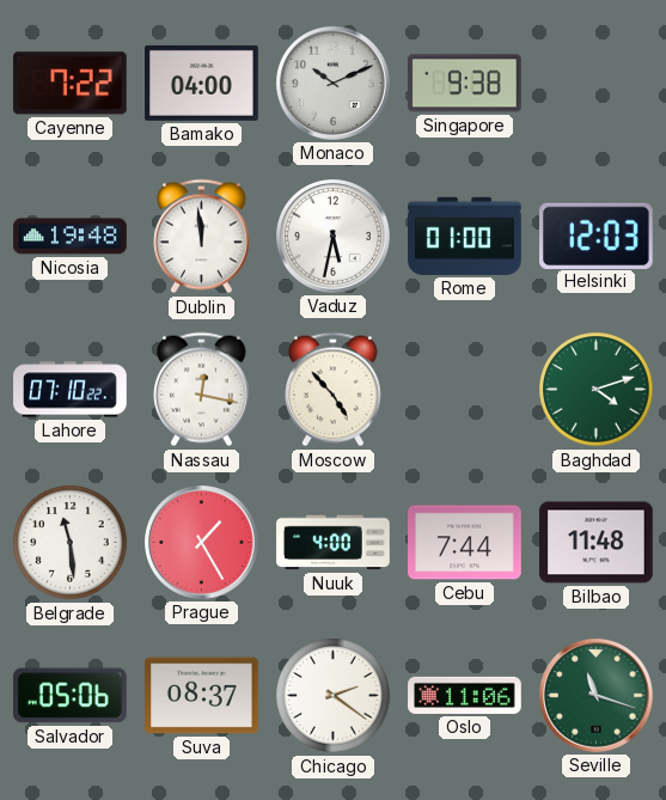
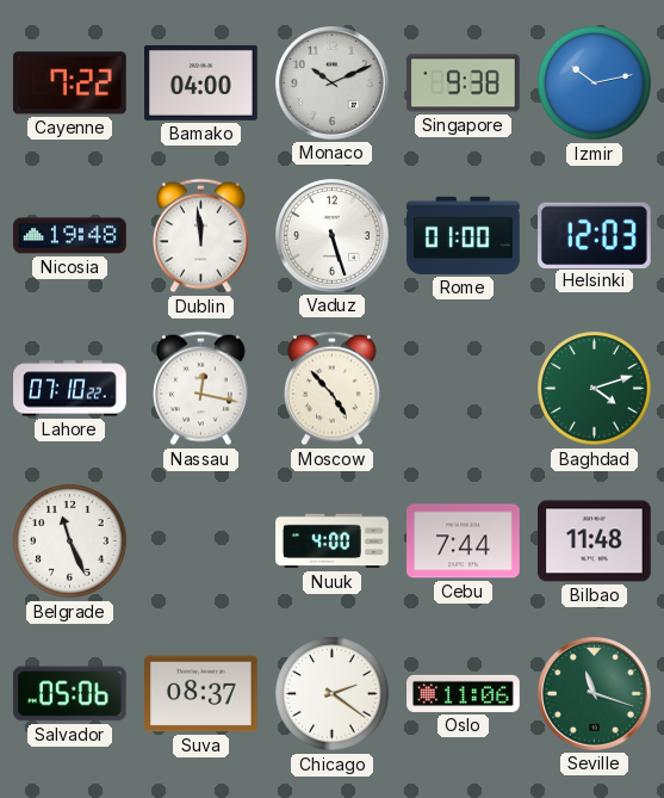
Izmir: none -> 10:13 (595, 83)
Vaduz: 5:32 -> 5:27 (333, 236)
Belgrade: 11:29 -> 11:26 (70, 542)
Prague: 1:25 -> none (202, 543)
